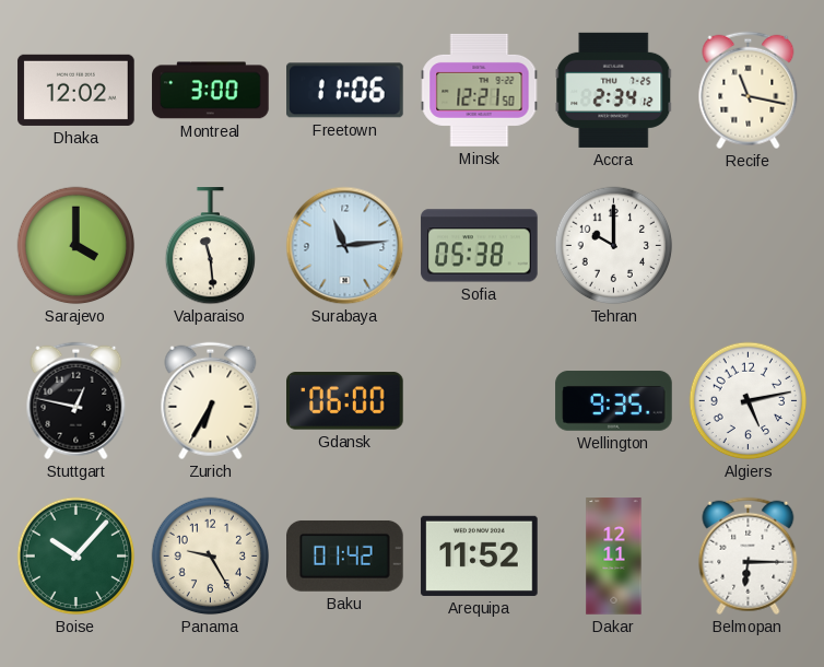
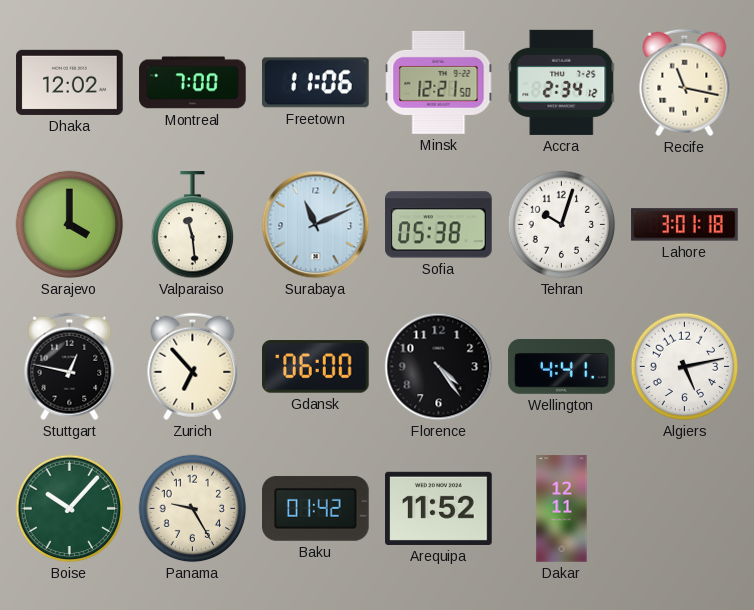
Montreal: 3:00 -> 7:00 (193, 83)
Surabaya: 11:14 -> 11:11 (316, 225)
Tehran: 10:00 -> 10:03 (562, 225)
Lahore: none -> 3:01 (685, 225)
Zurich: 6:35 -> 6:53 (193, 367)
Florence: none -> 4:24 (439, 367)
Wellington: 9:35 -> 4:41 (562, 367)
Belmopan: 6:15 -> none (749, 557)
